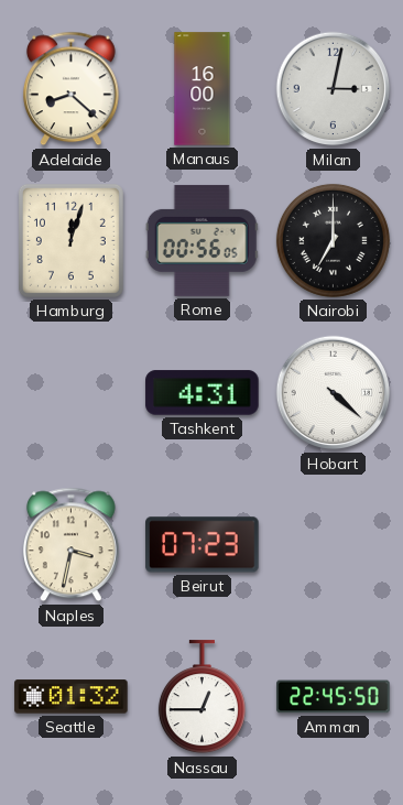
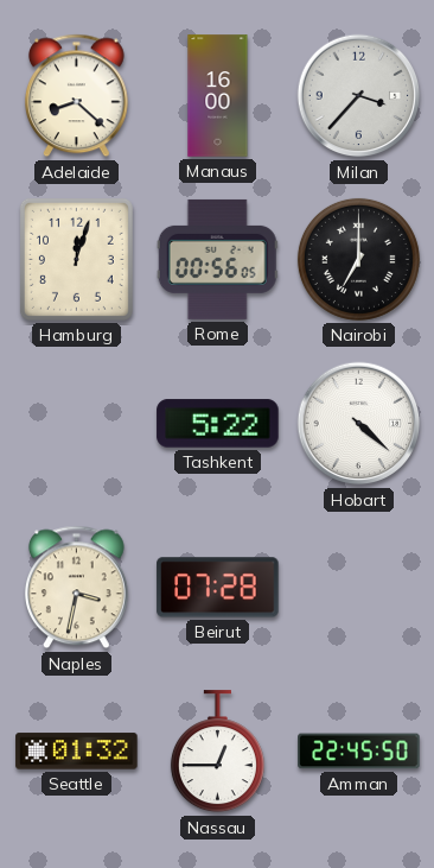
Milan: 3:02 -> 3:37 (359, 96)
Tashkent: 4:31 -> 5:22 (218, 424)
Beirut: 07:23 -> 07:28 (218, 588)
